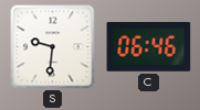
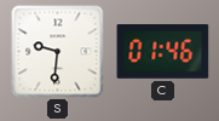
C: 06:46 -> 01:46 (163, 52)
